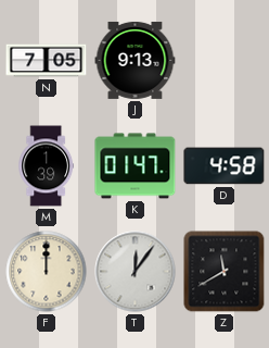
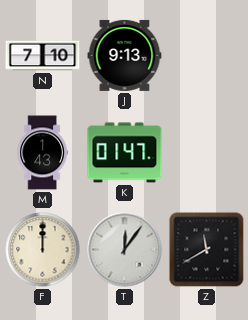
N: 7:05 -> 7:10 (43, 56)
M: 1:39 -> 1:43 (43, 153)
D: 4:58 -> none (225, 166)
